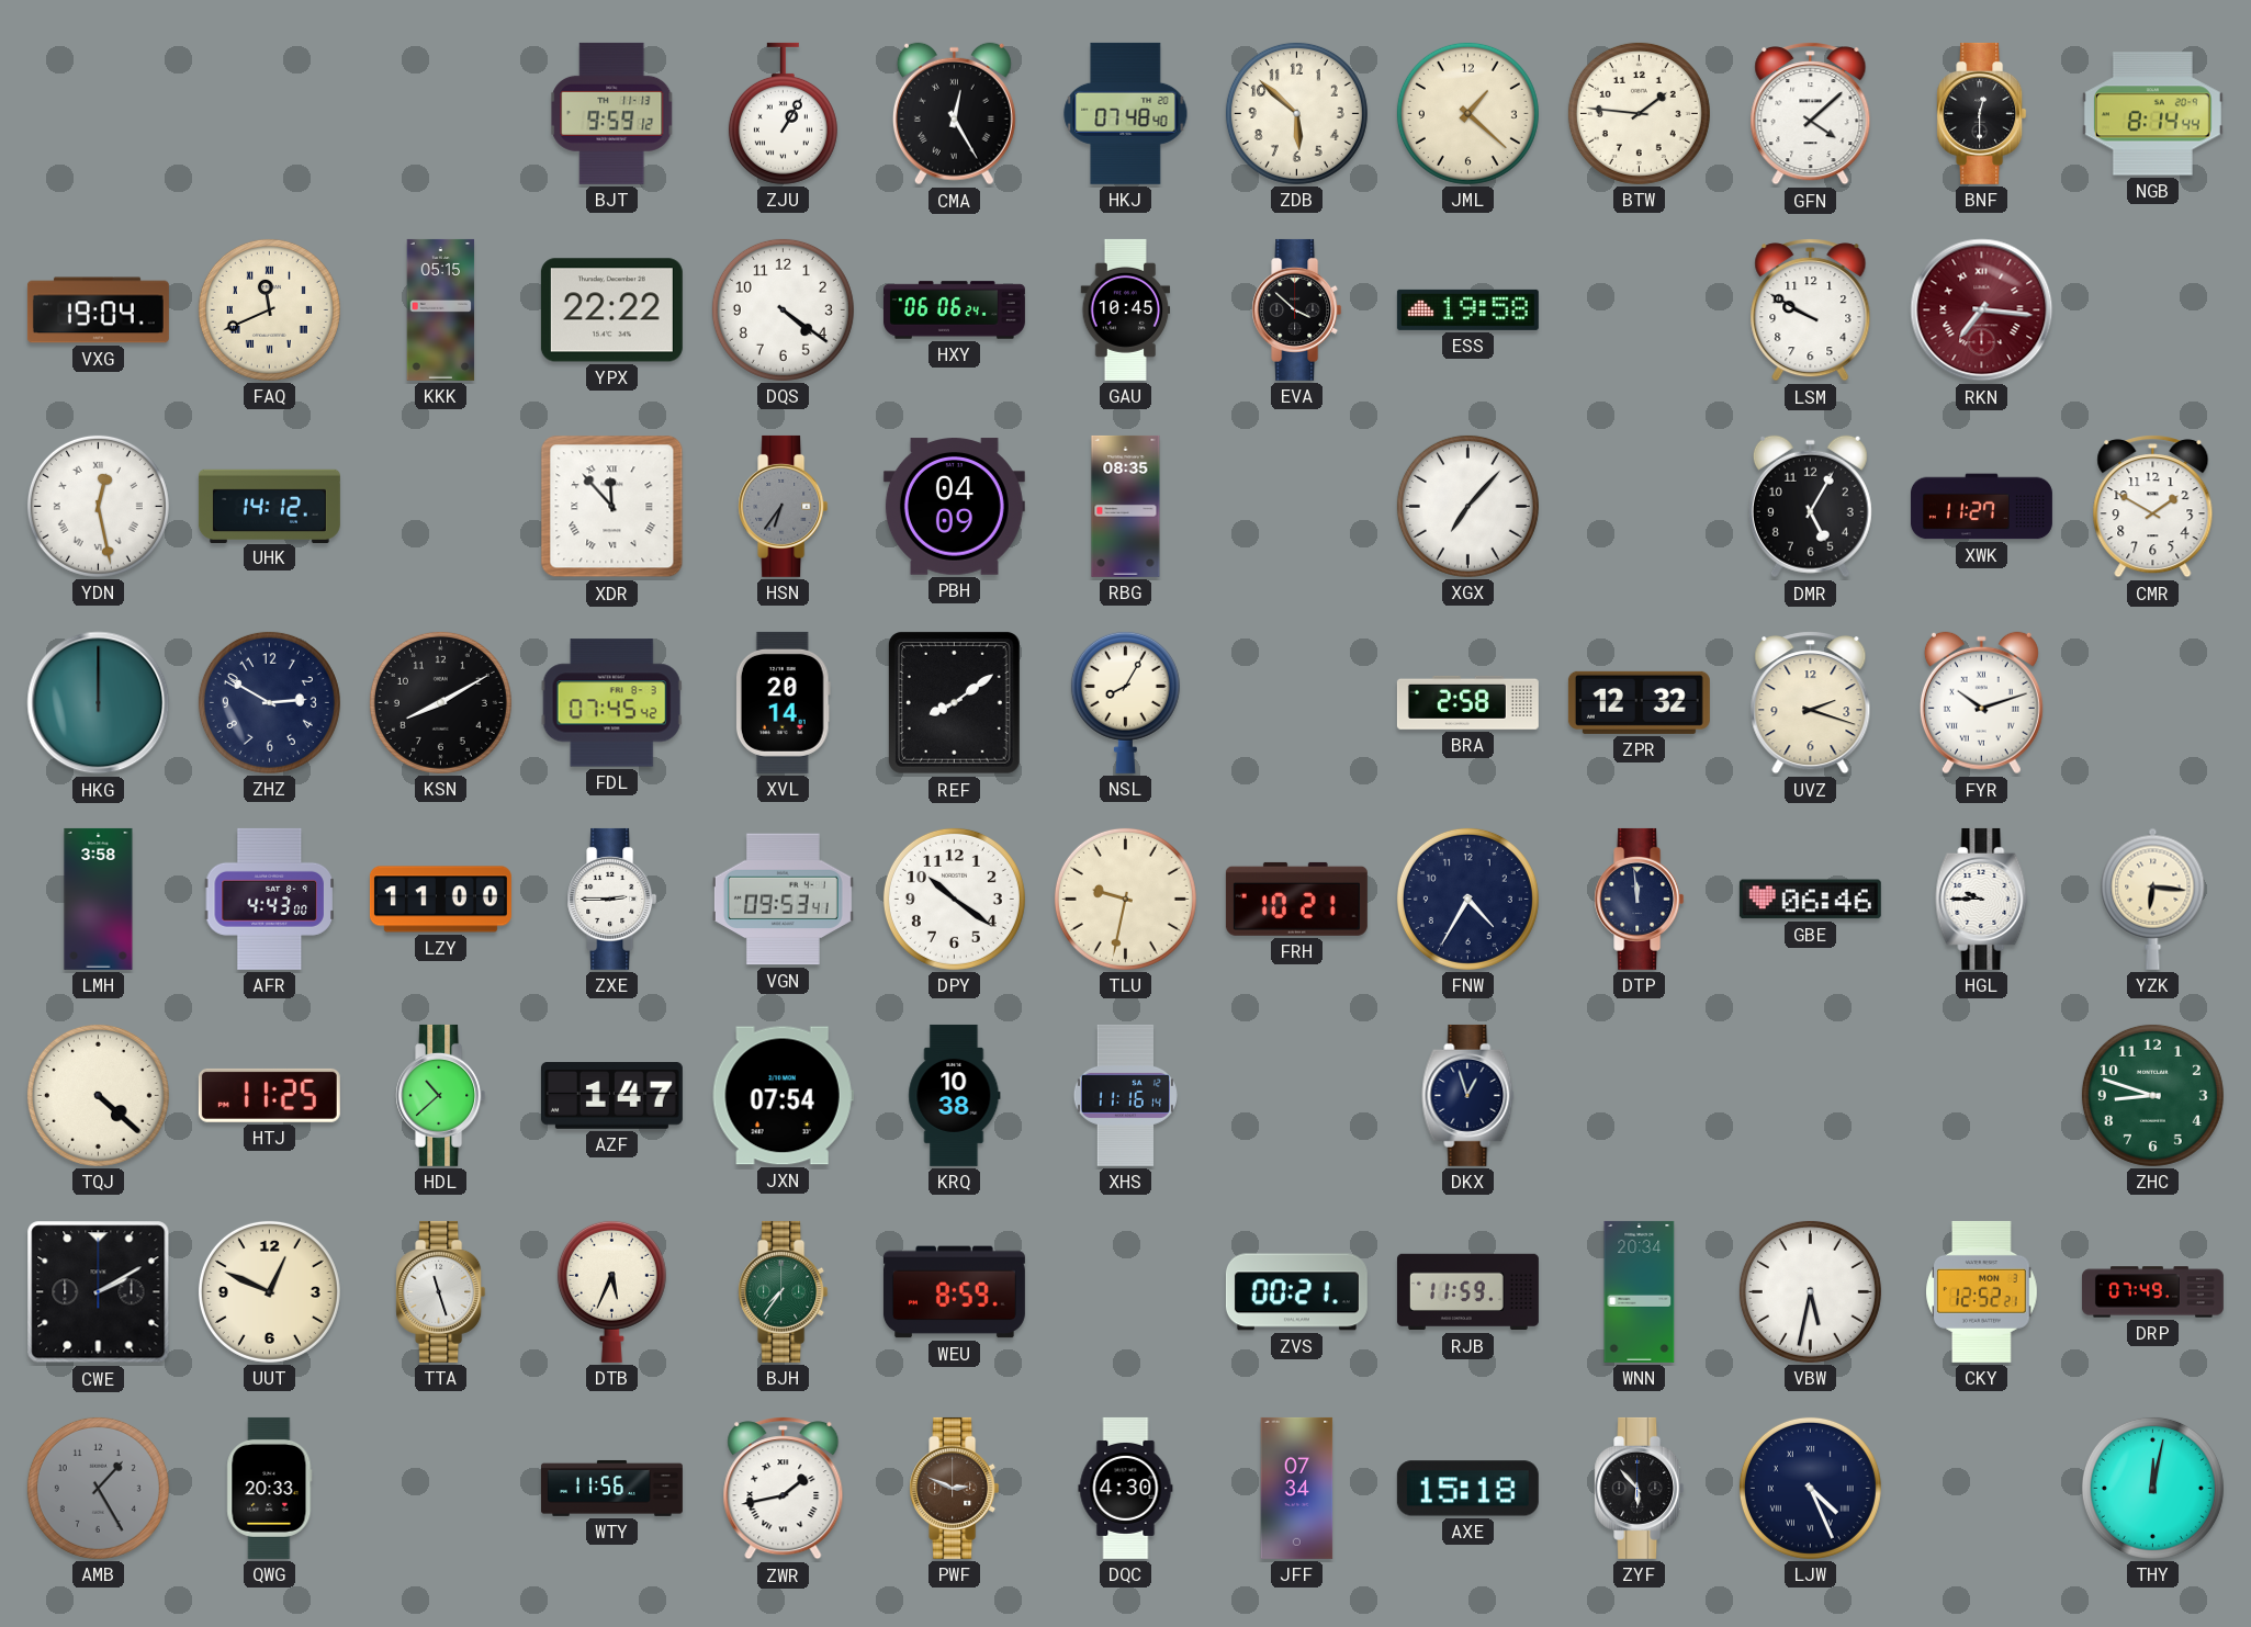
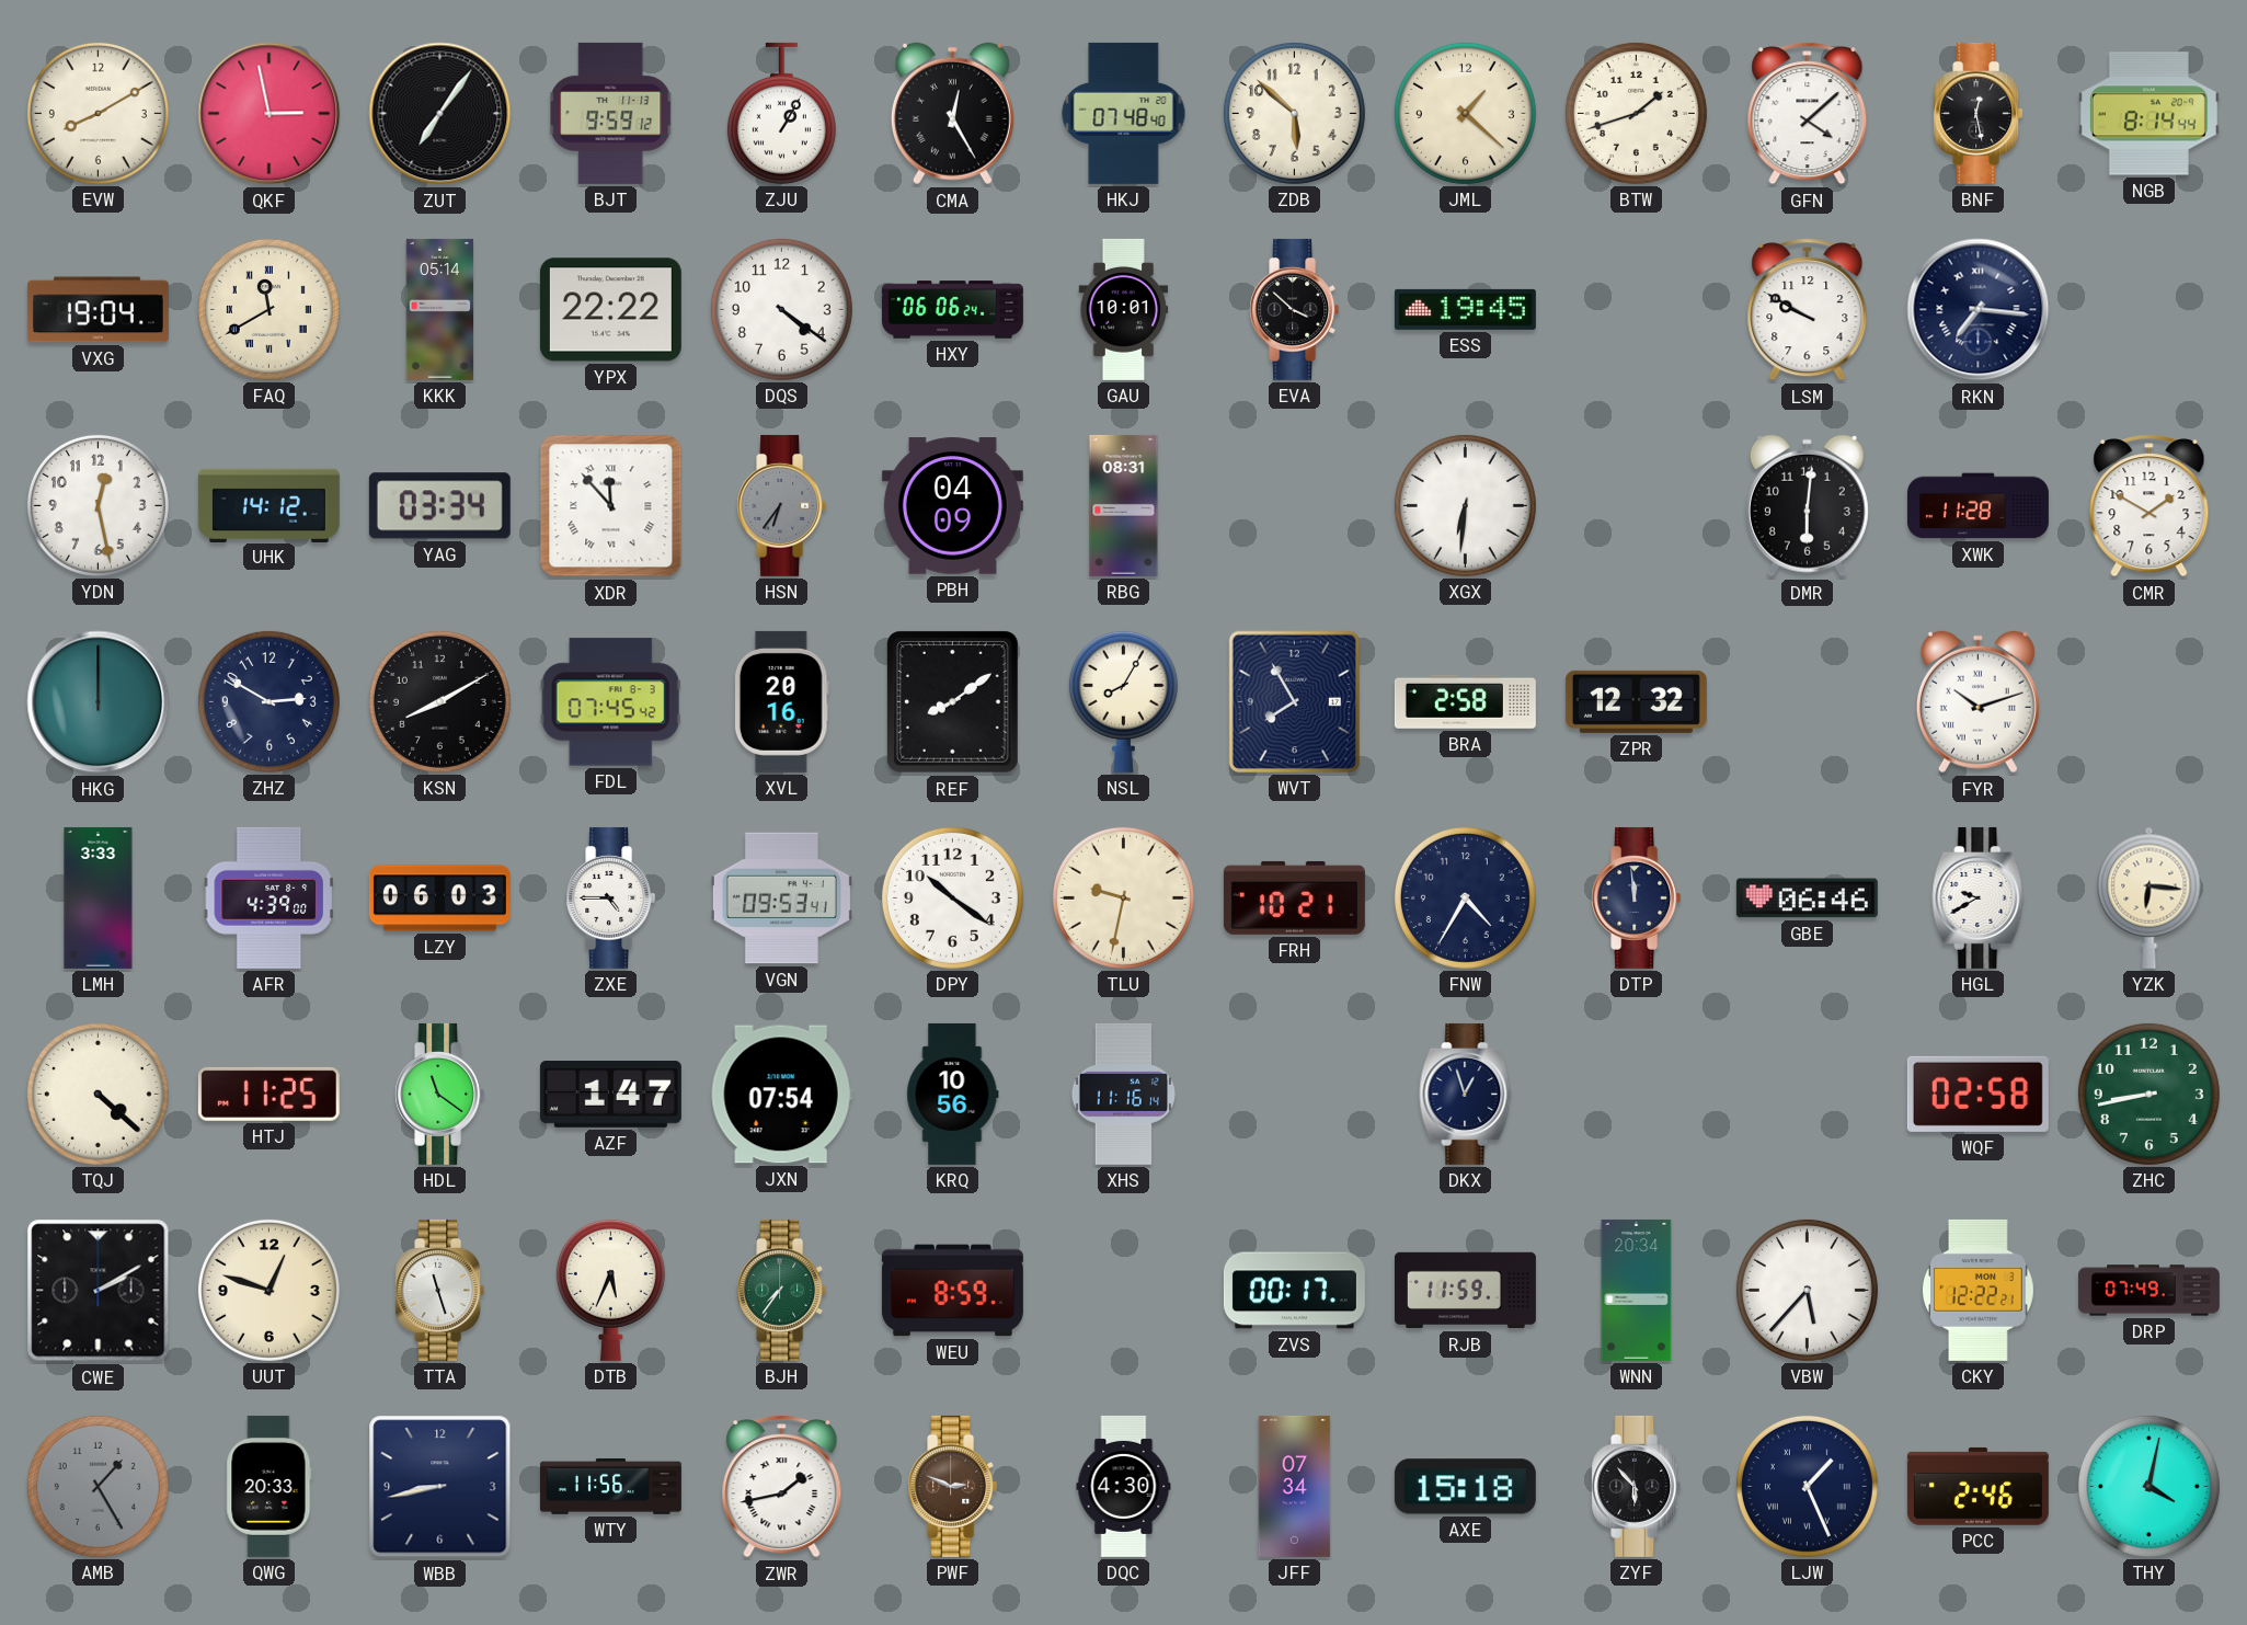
EVW: none -> 8:10 (98, 113)
QKF: none -> 2:58 (270, 114)
ZUT: none -> 7:06 (440, 114)
BTW: 1:46 -> 1:42 (1636, 113)
BNF: 12:30 -> 12:28 (1979, 113)
FAQ: 11:41 -> 11:40 (268, 309)
KKK: 05:15 -> 05:14 (440, 309)
GAU: 10:45 -> 10:01 (1124, 309)
ESS: 19:58 -> 19:45 (1465, 309)
RKN dial: burgundy -> navy (1979, 310)
YDN numerals: Roman -> Arabic (98, 505)
YAG: none -> 03:34 (439, 506)
RBG: 08:35 -> 08:31 (1124, 505)
XGX: 7:07 -> 6:31 (1465, 505)
DMR: 5:05 -> 6:01 (1807, 506)
XWK: 11:27 -> 11:28 (1977, 506)
XVL: 20:14 -> 20:16 (781, 701)
WVT: none -> 7:55 (1294, 701)
UVZ: 2:18 -> none (1811, 703)
LMH: 3:58 -> 3:33 (99, 897)
AFR: 4:43 -> 4:39 (268, 897)
LZY: 11:00 -> 06:03 (439, 899)
ZXE: 2:45 -> 4:45 (611, 897)
HGL: 9:45 -> 9:40 (1979, 897)
HDL: 10:38 -> 11:21 (440, 1094)
KRQ: 10:38 -> 10:56 (953, 1094)
WQF: none -> 02:58 (1977, 1094)
ZHC: 8:48 -> 8:43 (2148, 1094)
UUT: 12:49 -> 12:48 (268, 1290)
ZVS: 00:21 -> 00:17 (1294, 1291)
VBW: 5:32 -> 5:37 (1807, 1290)
CKY: 12:52 -> 12:22 (1979, 1290)
WBB: none -> 8:43 (440, 1487)
LJW: 4:26 -> 1:26 (1807, 1486)
PCC: none -> 2:46 (1977, 1486)
THY: 12:02 -> 4:02 (2148, 1486)
